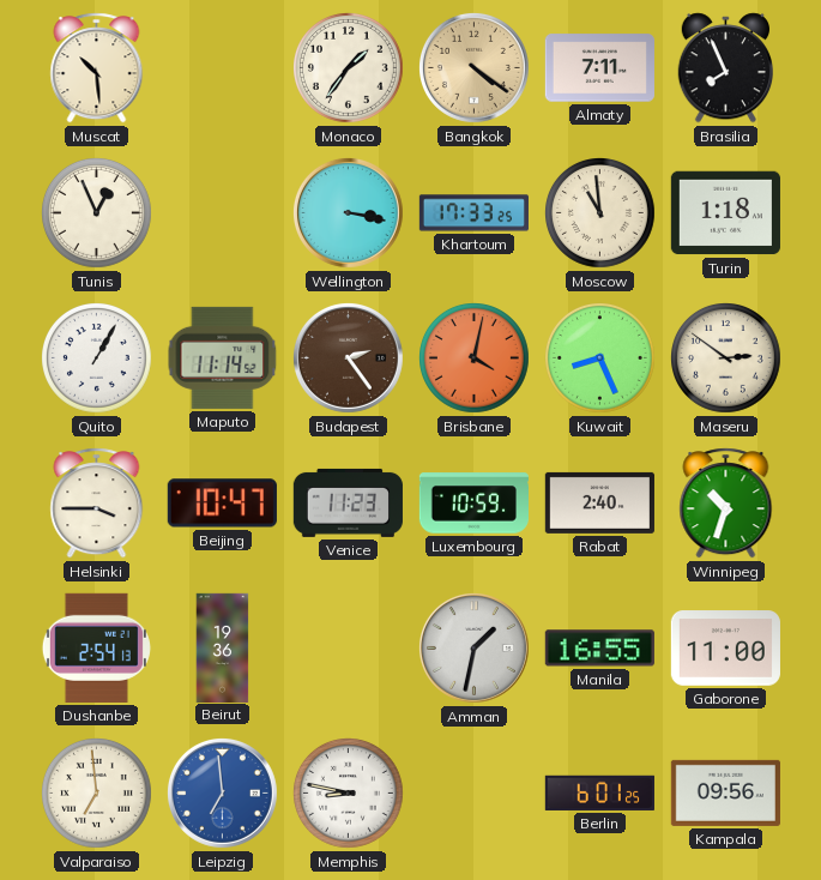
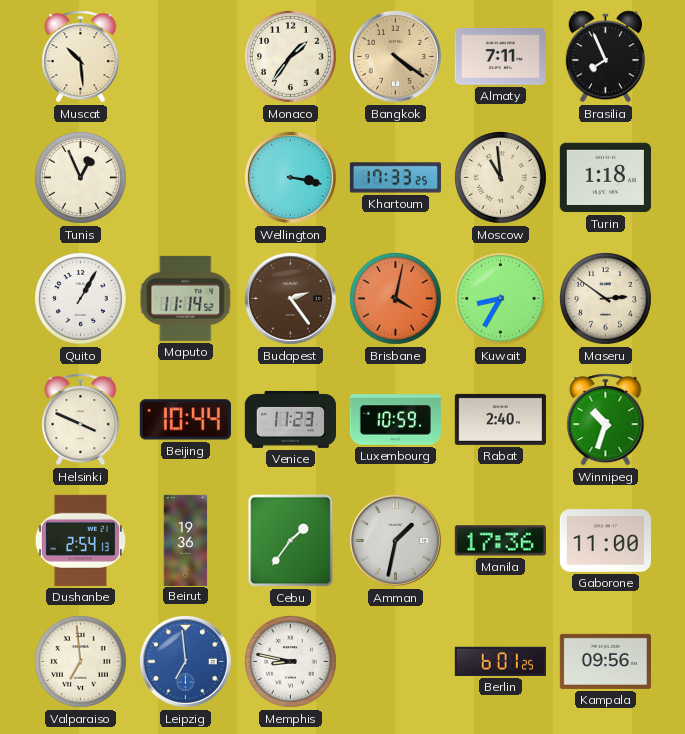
Kuwait: 8:26 -> 8:35 (501, 299)
Helsinki: 3:45 -> 3:49 (81, 420)
Beijing: 10:47 -> 10:44 (185, 420)
Cebu: none -> 1:36 (291, 541)
Manila: 16:55 -> 17:36 (500, 541)
